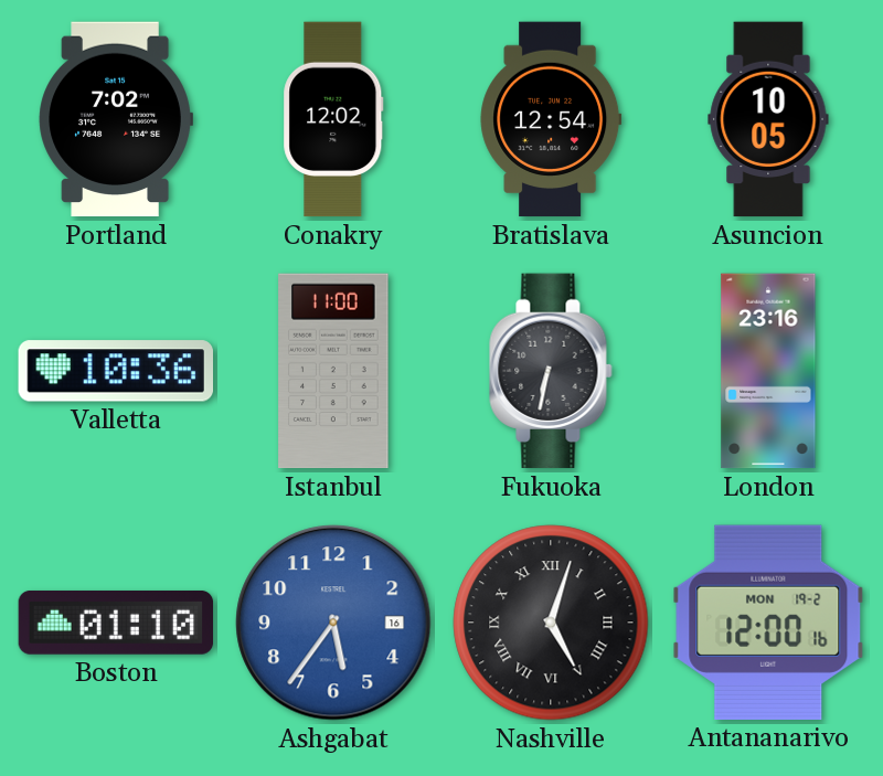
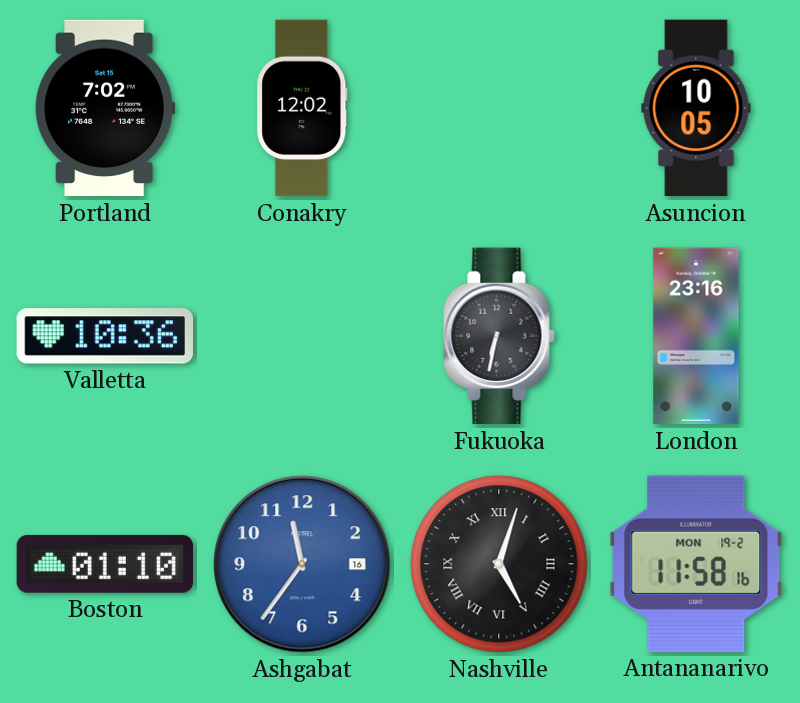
Bratislava: 12:54 -> none (551, 119)
Istanbul: 11:00 -> none (333, 371)
Ashgabat: 5:36 -> 11:36 (302, 564)
Antananarivo: 12:00 -> 11:58 (696, 564)
